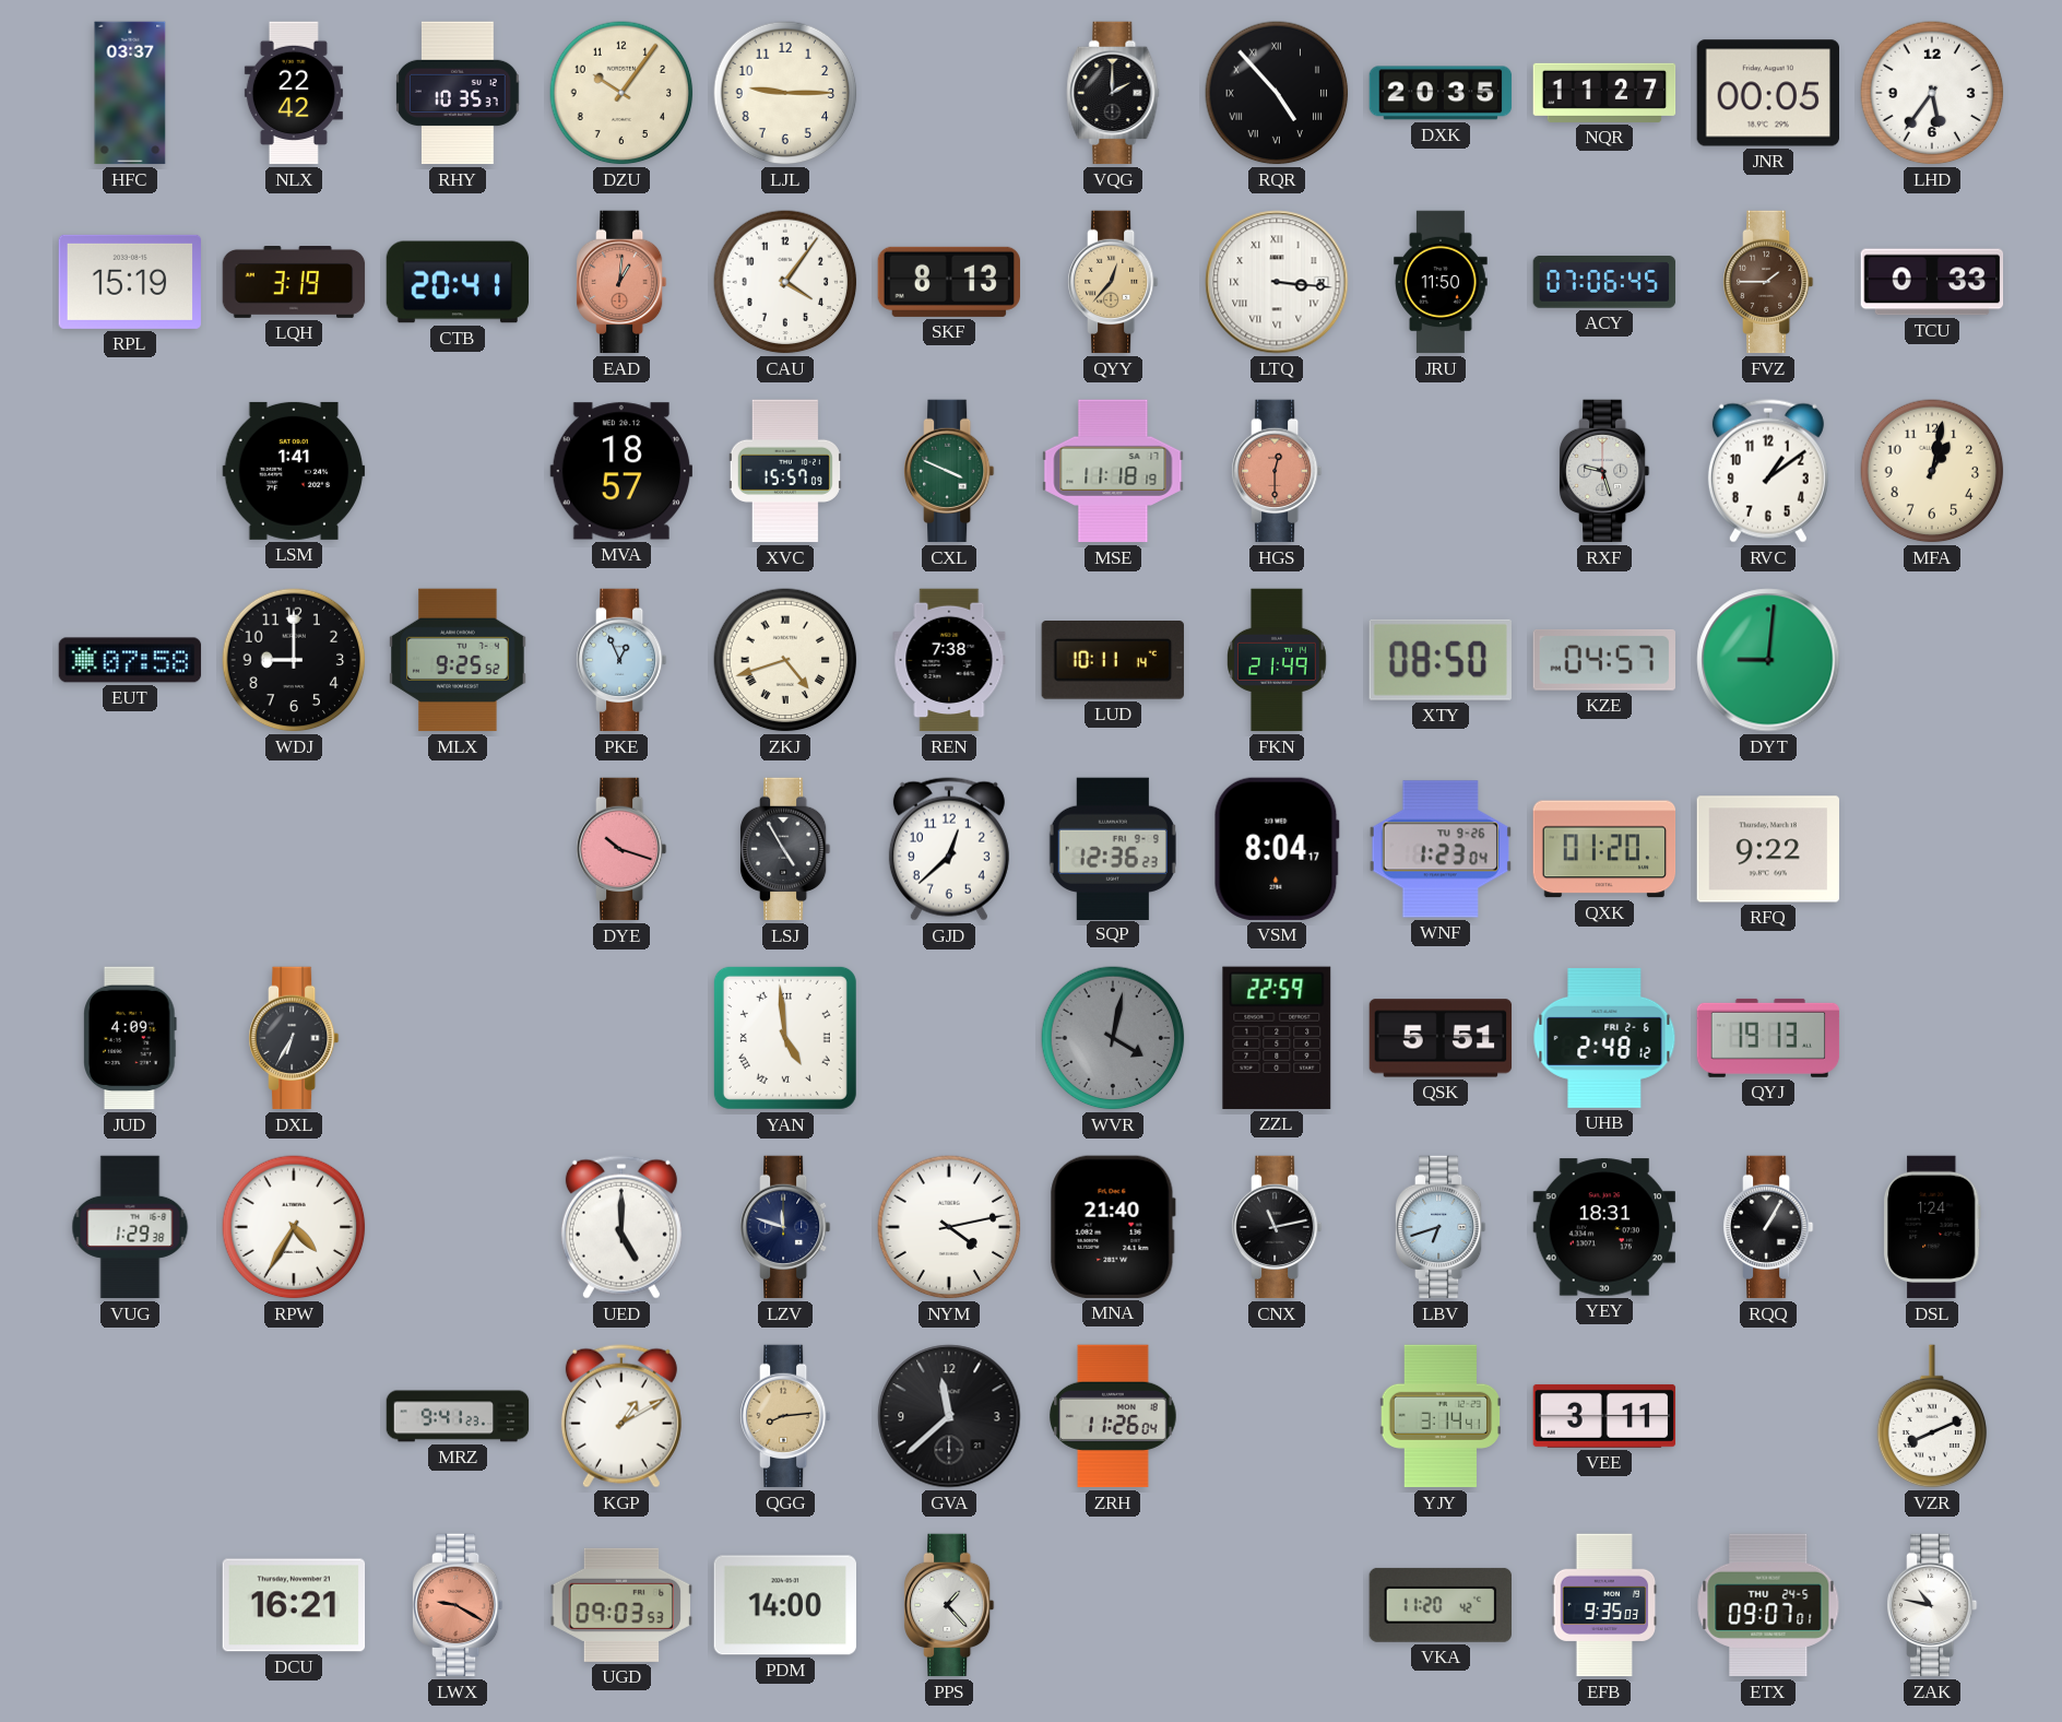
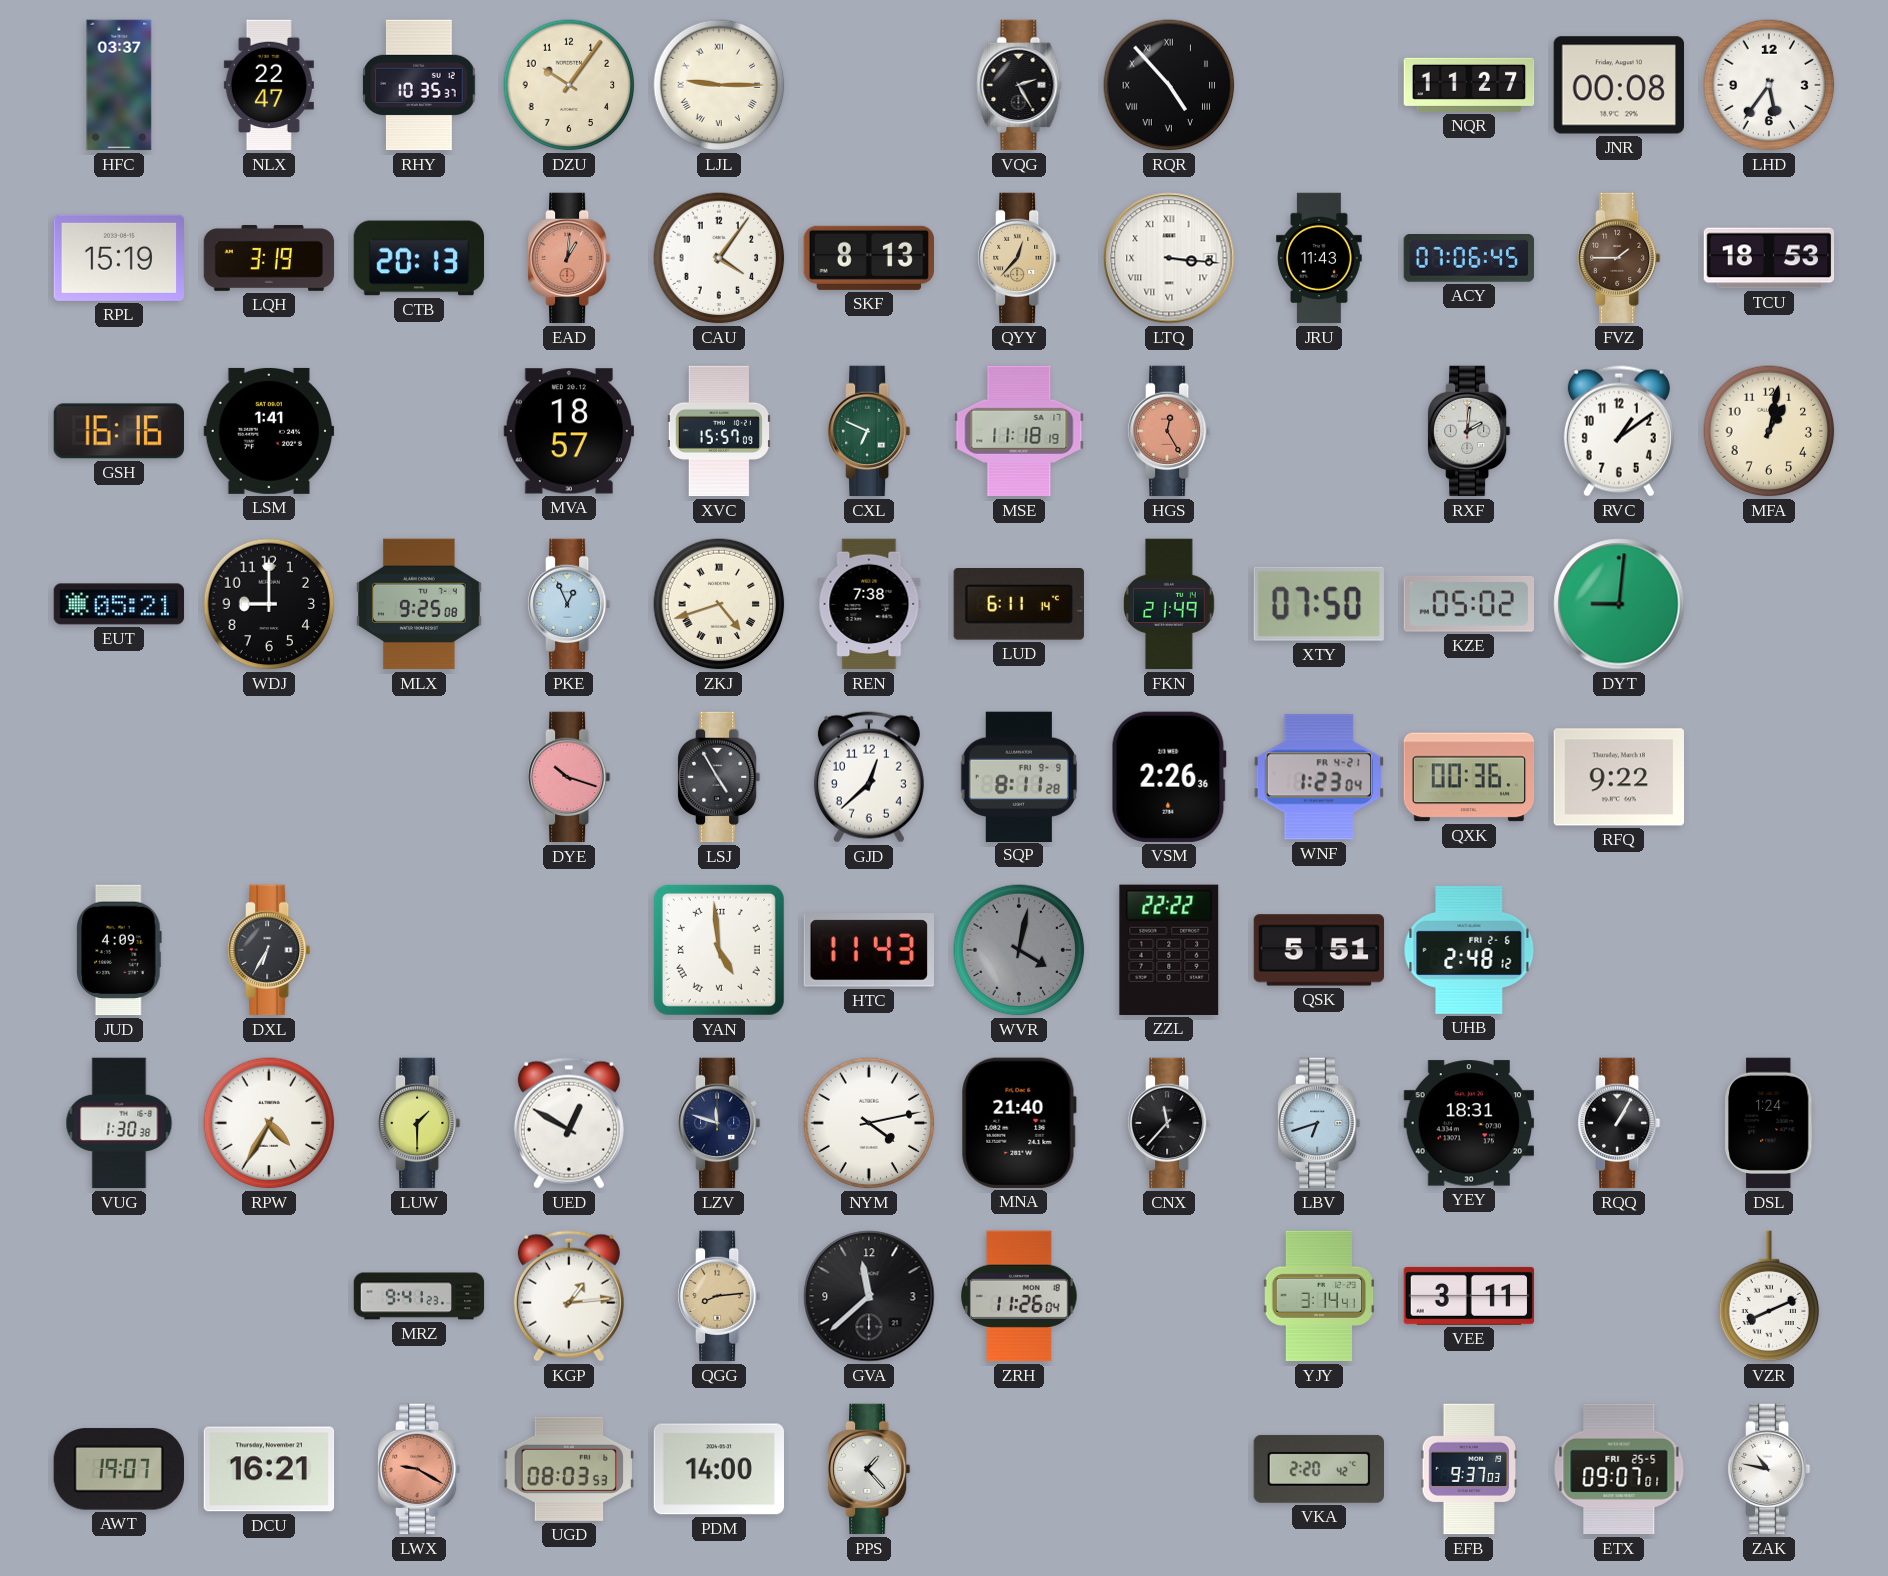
NLX: 22:42 -> 22:47 (269, 85)
LJL numerals: Arabic -> Roman (719, 85)
VQG: 2:00 -> 2:25 (1019, 85)
DXK: 20:35 -> none (1441, 93)
JNR: 00:05 -> 00:08 (1618, 85)
CTB: 20:41 -> 20:13 (419, 258)
JRU: 11:50 -> 11:43 (1319, 258)
TCU: 0:33 -> 18:53 (1769, 258)
GSH: none -> 16:16 (118, 431)
CXL: 3:49 -> 6:49 (870, 431)
HGS: 12:30 -> 12:25 (1170, 431)
RXF: 9:27 -> 2:01 (1470, 431)
EUT: 07:58 -> 05:21 (119, 604)
MLX: 9:25:52 -> 9:25:08 (419, 604)
LUD: 10:11 -> 6:11 (1019, 604)
XTY: 08:50 -> 07:50 (1319, 604)
KZE: 04:57 -> 05:02 (1468, 604)
SQP: 12:36 -> 8:11 (1019, 776)
VSM: 8:04 -> 2:26 (1169, 777)
WNF date: TU 9-26 -> FR 4-21 (1318, 777)
QXK: 01:20 -> 00:36 (1469, 777)
HTC: none -> 11:43 (868, 950)
ZZL: 22:59 -> 22:22 (1169, 950)
QYJ: 19:13 -> none (1768, 1038)
VUG: 1:29 -> 1:30 (119, 1123)
LUW: none -> 1:30 (420, 1123)
UED: 5:00 -> 12:50 (569, 1123)
CNX: 11:13 -> 11:37 (1170, 1123)
KGP: 1:10 -> 1:14 (569, 1296)
AWT: none -> 19:07 (118, 1469)
UGD: 09:03 -> 08:03 (569, 1469)
VKA: 11:20 -> 2:20 (1318, 1469)
EFB: 9:35 -> 9:37 (1469, 1469)
ETX date: THU 24-5 -> FRI 25-5 (1619, 1469)
